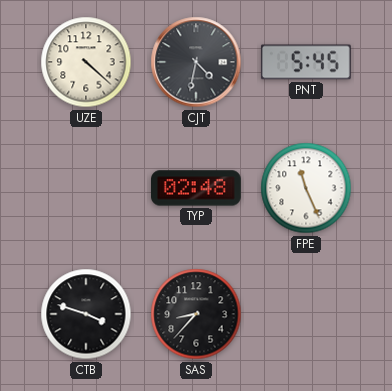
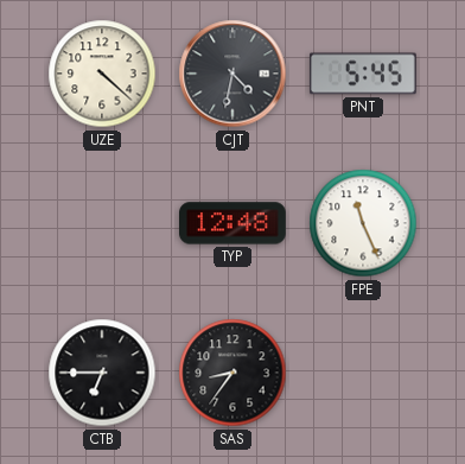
TYP: 02:48 -> 12:48 (234, 223)
CTB: 3:48 -> 6:45 (102, 373)
SAS: 8:37 -> 8:36 (232, 373)
